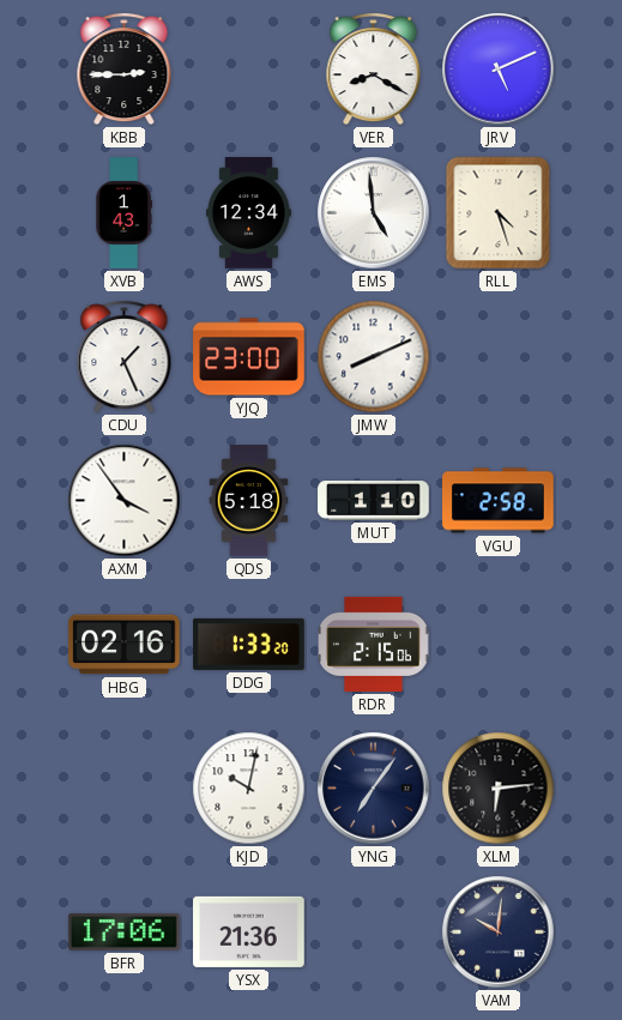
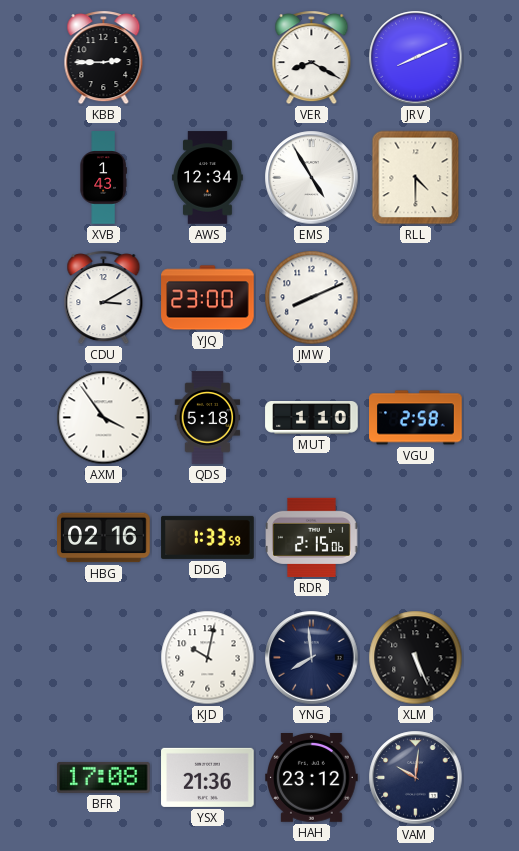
JRV: 5:11 -> 8:11 (416, 58)
EMS: 4:59 -> 4:55 (312, 178)
RLL: 4:27 -> 4:30 (416, 178)
CDU: 1:26 -> 3:10 (104, 298)
DDG: 1:33:20 -> 1:33:59 (208, 537)
YNG: 7:06 -> 7:59 (312, 658)
XLM: 6:14 -> 5:26 (416, 658)
BFR: 17:06 -> 17:08 (104, 777)
HAH: none -> 23:12 (312, 778)
